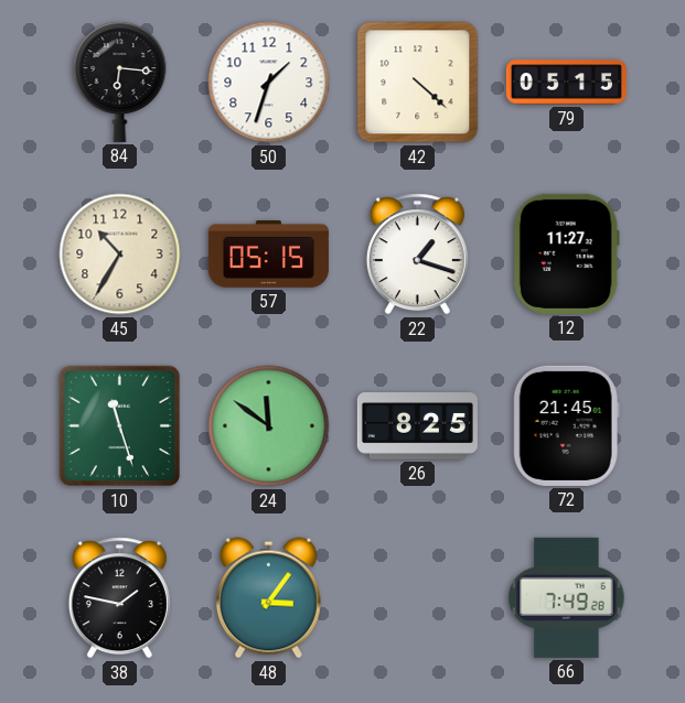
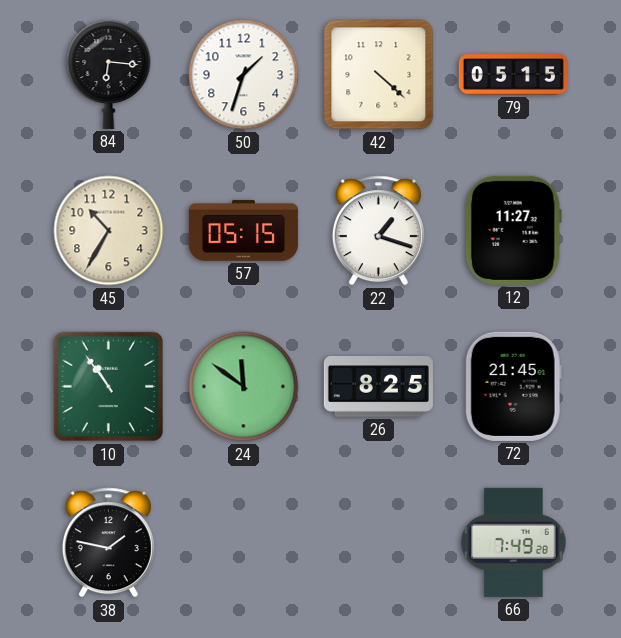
10: 11:27 -> 10:54 (109, 387)
48: 3:06 -> none (268, 598)
